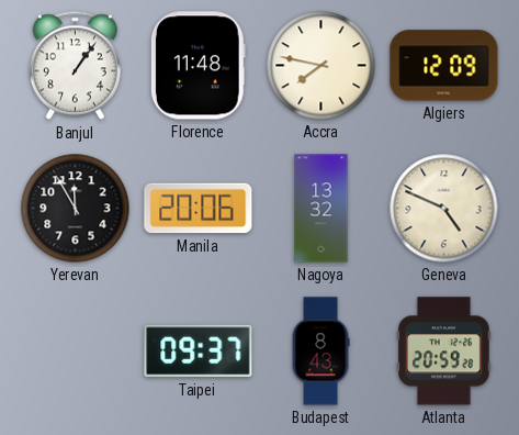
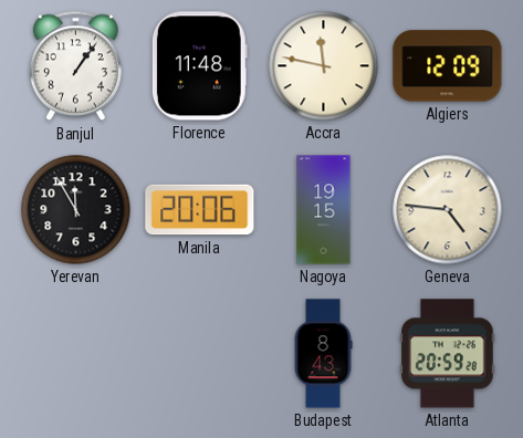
Accra: 7:47 -> 11:47 (324, 66)
Nagoya: 13:32 -> 19:15 (324, 210)
Geneva: 4:49 -> 4:46 (448, 210)
Taipei: 09:37 -> none (199, 352)
